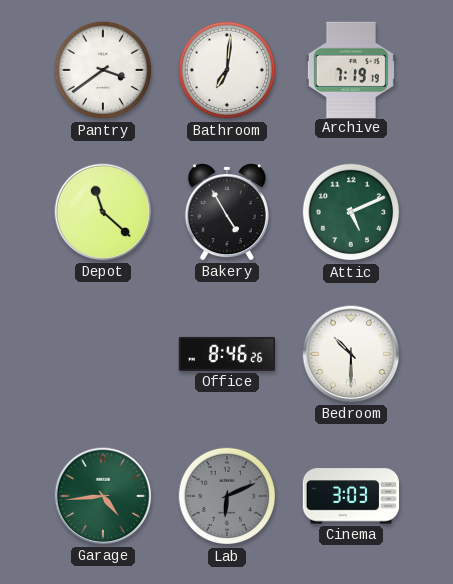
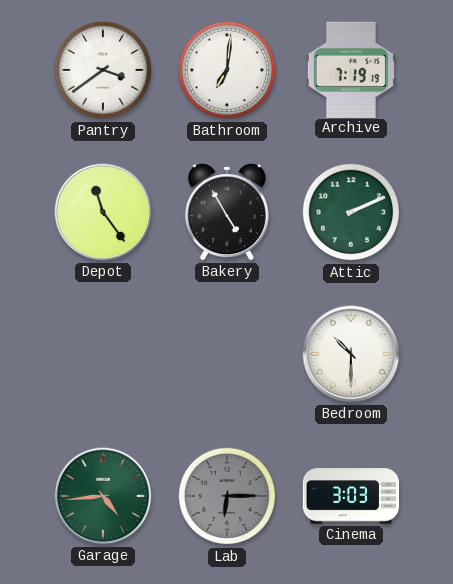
Depot: 11:22 -> 11:24 (103, 212)
Attic: 5:11 -> 2:11 (351, 212)
Office: 8:46 -> none (227, 354)
Lab: 6:11 -> 6:15 (227, 496)
